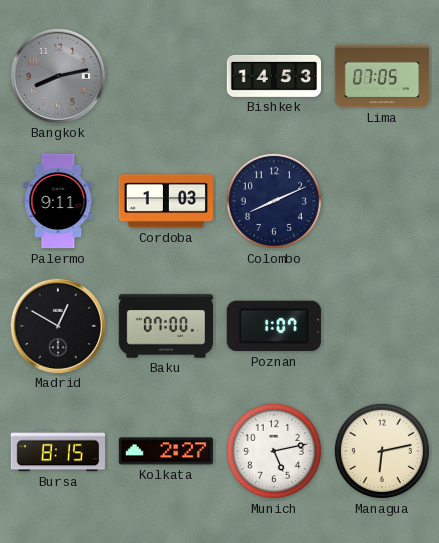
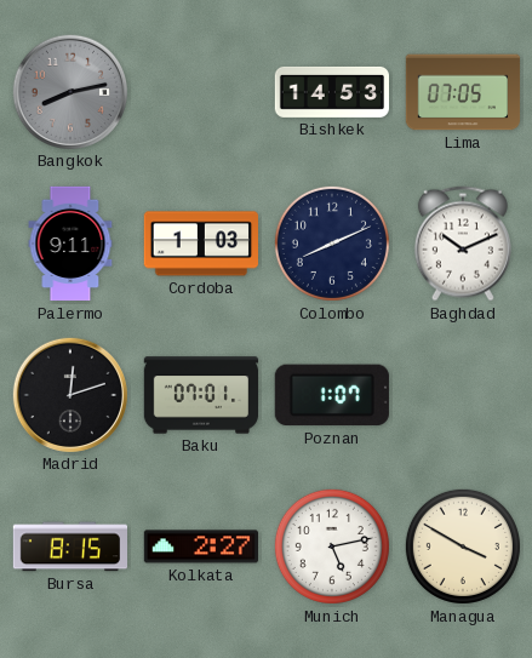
Baghdad: none -> 10:11 (463, 244)
Madrid: 12:50 -> 12:12 (69, 394)
Baku: 07:00 -> 07:01 (201, 395)
Managua: 6:13 -> 3:50 (463, 547)
